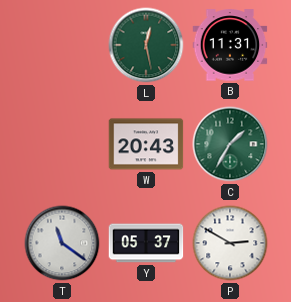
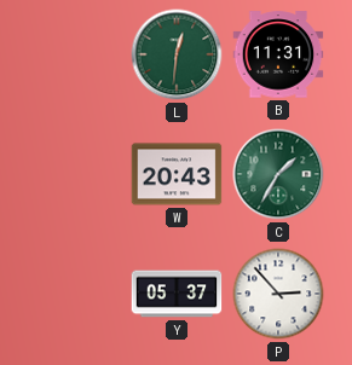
L: 12:28 -> 12:31 (177, 54)
T: 11:21 -> none (62, 243)
P: 2:50 -> 2:53 (278, 294)
